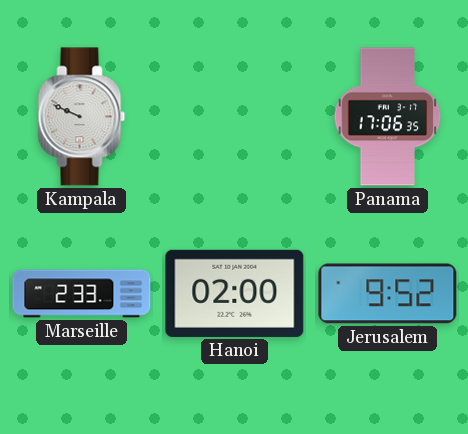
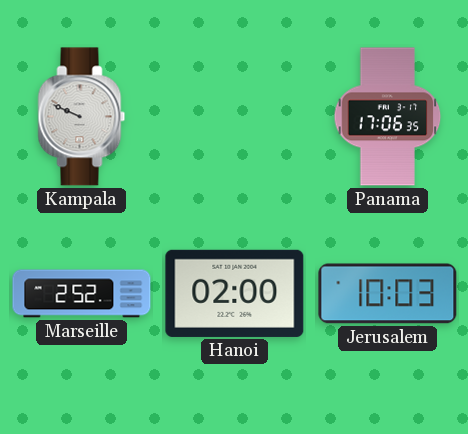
Marseille: 2:33 -> 2:52 (82, 294)
Jerusalem: 9:52 -> 10:03 (388, 294)
